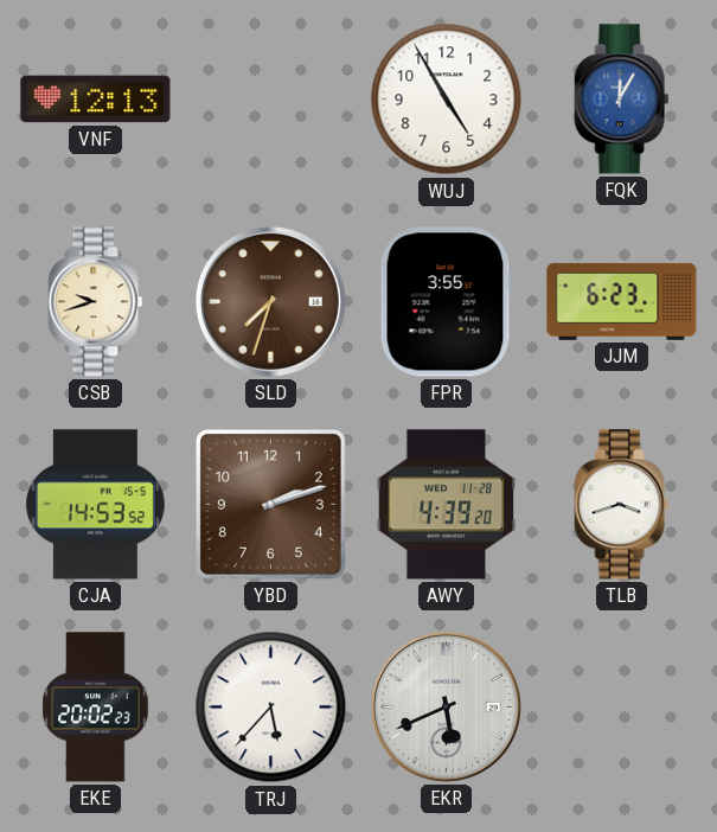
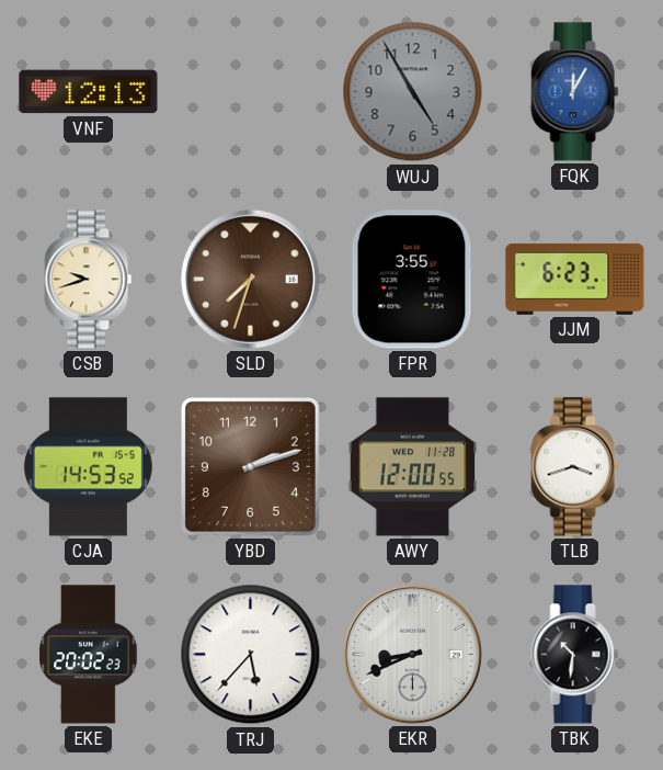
WUJ dial: white -> grey (413, 92)
AWY: 4:39 -> 12:00 (413, 467)
EKR: 5:41 -> 8:41 (412, 654)
TBK: none -> 10:31 (575, 655)
